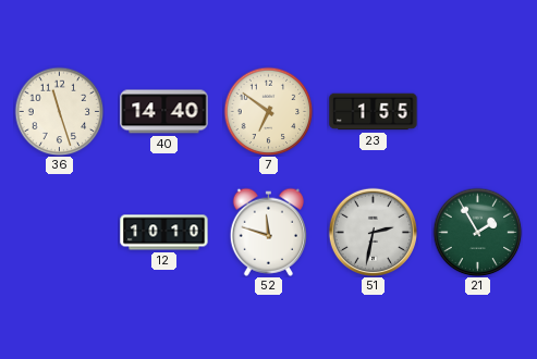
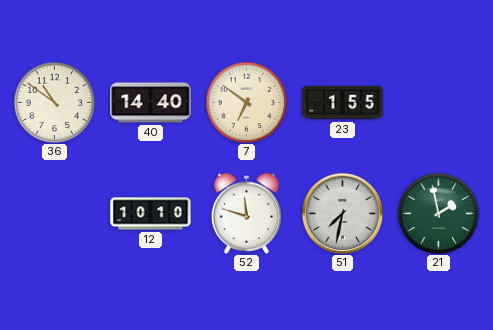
36: 11:27 -> 10:51 (54, 102)
51: 2:32 -> 7:32 (342, 213)
21: 1:55 -> 1:58 (438, 213)
